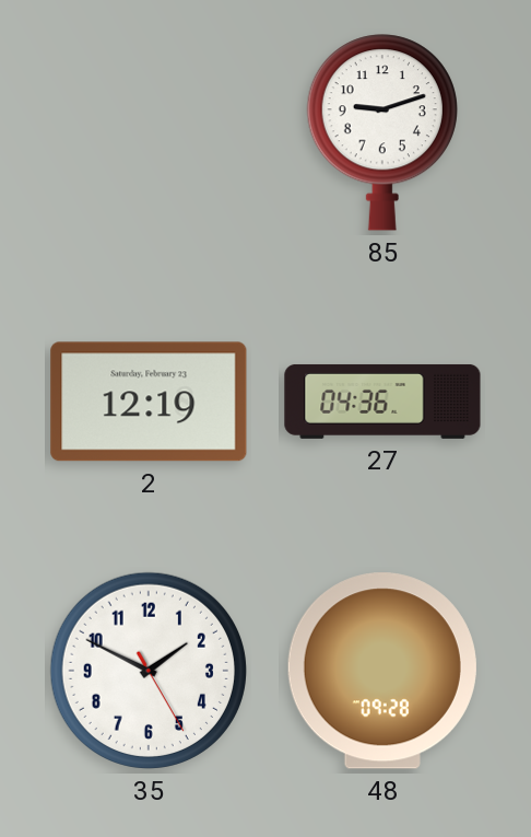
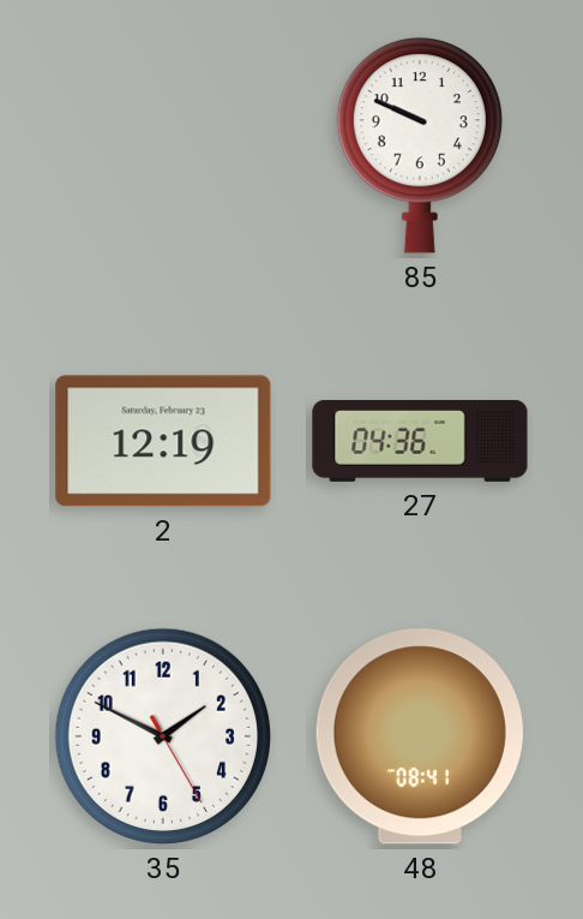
85: 9:12 -> 9:49 (420, 145)
48: 09:28 -> 08:41 (420, 736)
